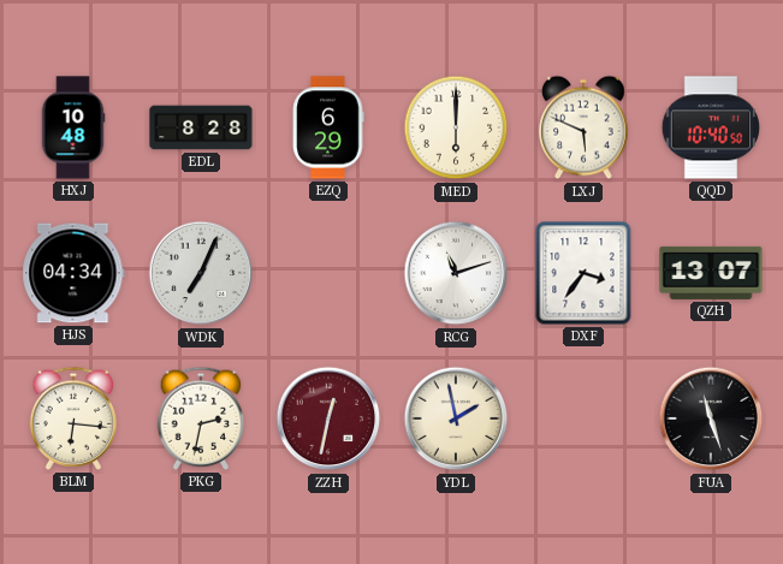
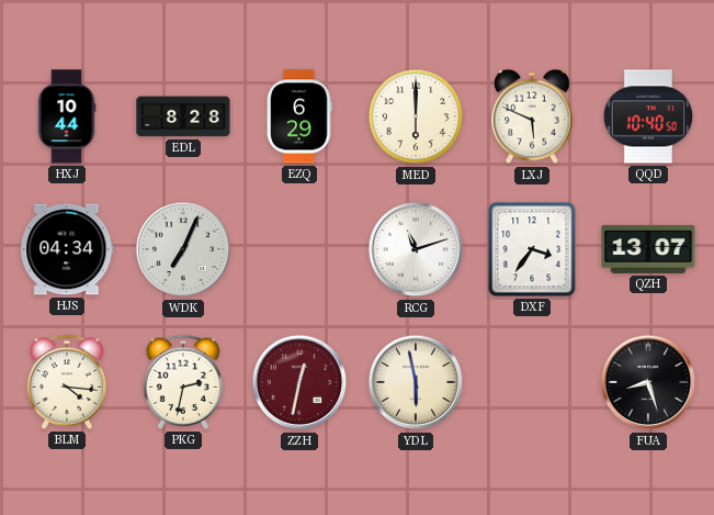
HXJ: 10:48 -> 10:44 (67, 116)
BLM: 6:16 -> 4:16 (67, 382)
YDL: 1:58 -> 5:58 (416, 382)
FUA: 11:27 -> 8:27 (648, 382)
